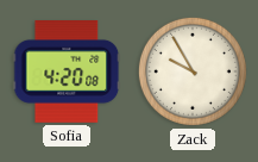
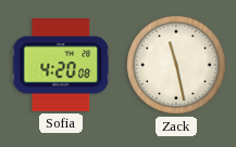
Zack: 9:55 -> 11:28 (176, 65)
